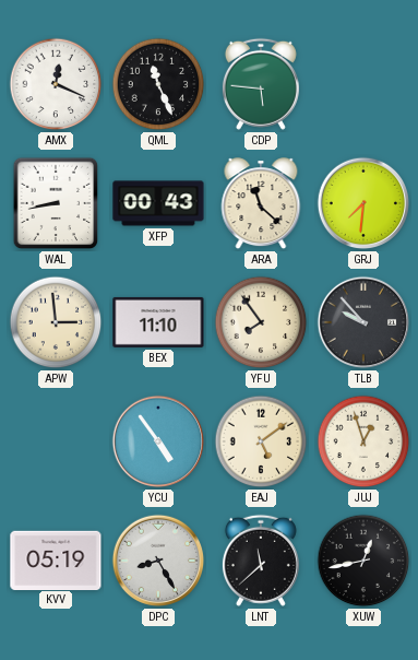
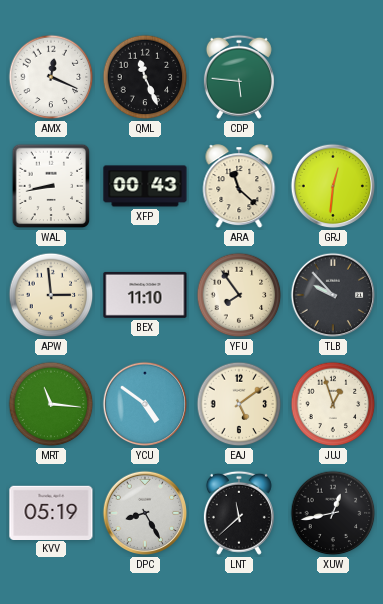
GRJ: 7:31 -> 12:31 (333, 186)
MRT: none -> 11:16 (51, 404)
YCU: 4:54 -> 4:51 (145, 404)
